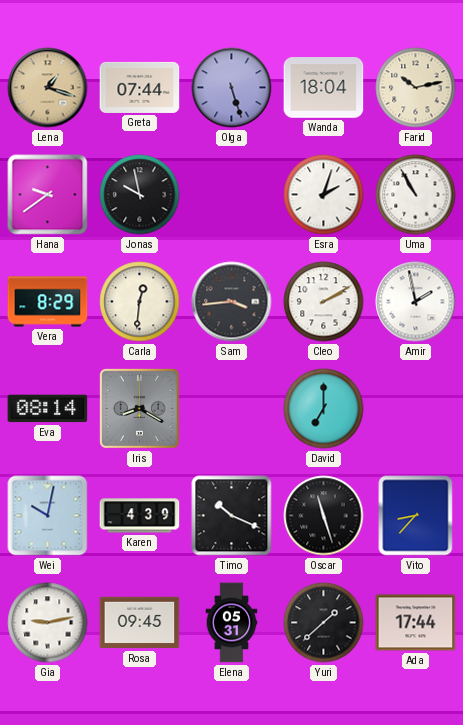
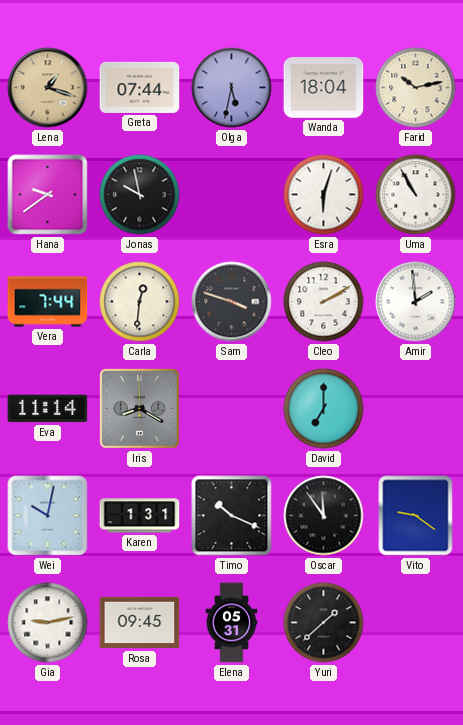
Olga: 5:27 -> 5:32 (232, 88)
Esra: 2:03 -> 6:03 (324, 195)
Vera: 8:29 -> 7:44 (48, 302)
Sam: 3:44 -> 3:48 (232, 302)
Amir: 1:58 -> 1:59 (416, 302)
Eva: 08:14 -> 11:14 (48, 409)
Karen: 4:39 -> 1:31 (140, 516)
Oscar: 11:27 -> 11:54 (324, 516)
Vito: 8:37 -> 9:21 (416, 516)
Ada: 17:44 -> none (416, 623)
